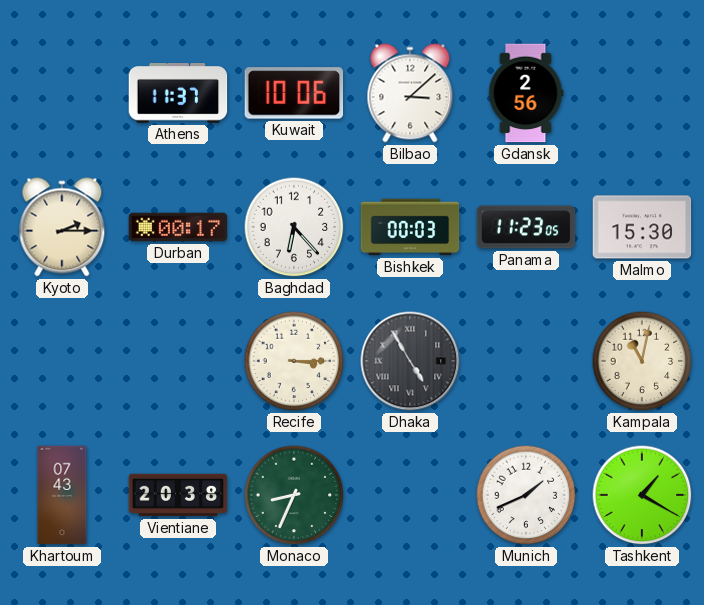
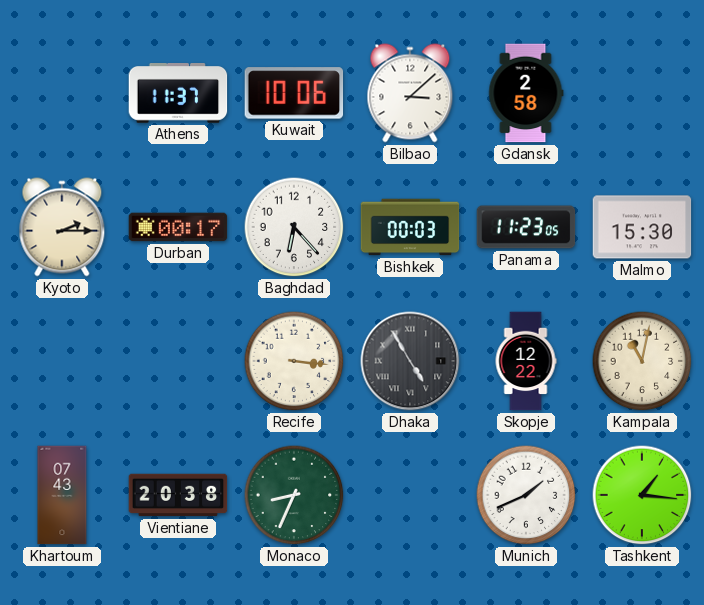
Gdansk: 2:56 -> 2:58 (526, 93)
Recife: 3:15 -> 3:16 (294, 361)
Skopje: none -> 12:22 (526, 361)
Tashkent: 1:20 -> 1:16 (642, 495)
